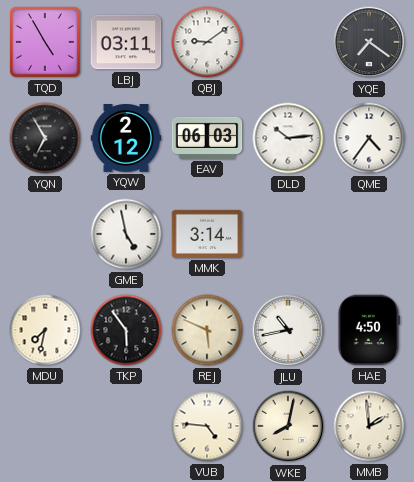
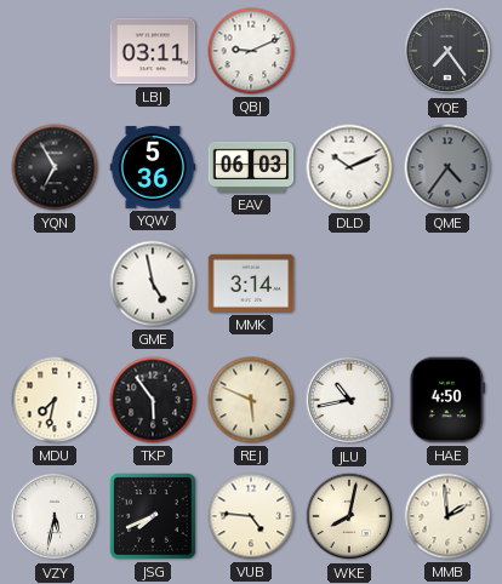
TQD: 4:55 -> none (45, 42)
QBJ: 9:09 -> 9:11 (251, 51)
YQE: 7:21 -> 7:24 (447, 51)
YQW: 2:12 -> 5:36 (153, 168)
DLD: 10:14 -> 10:11 (349, 167)
QME dial: white -> grey (447, 167)
VZY: none -> 5:32 (55, 516)
JSG: none -> 7:41 (153, 516)
